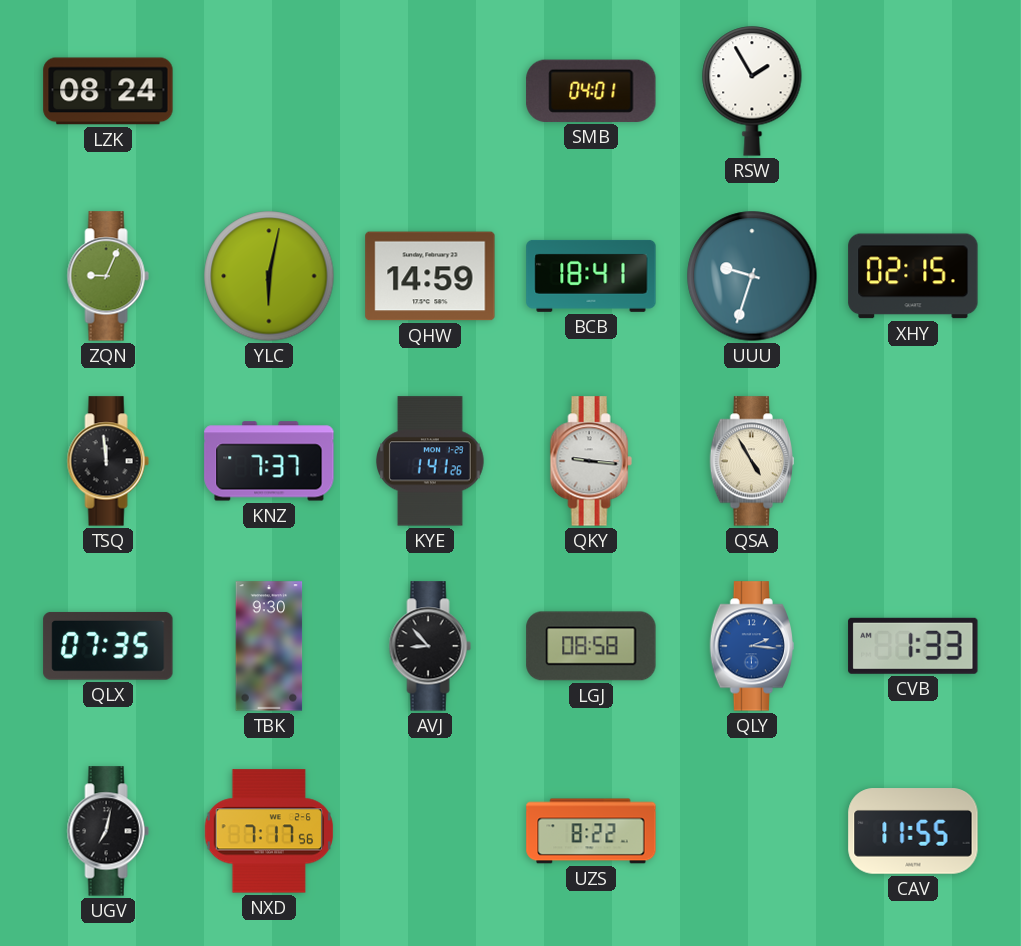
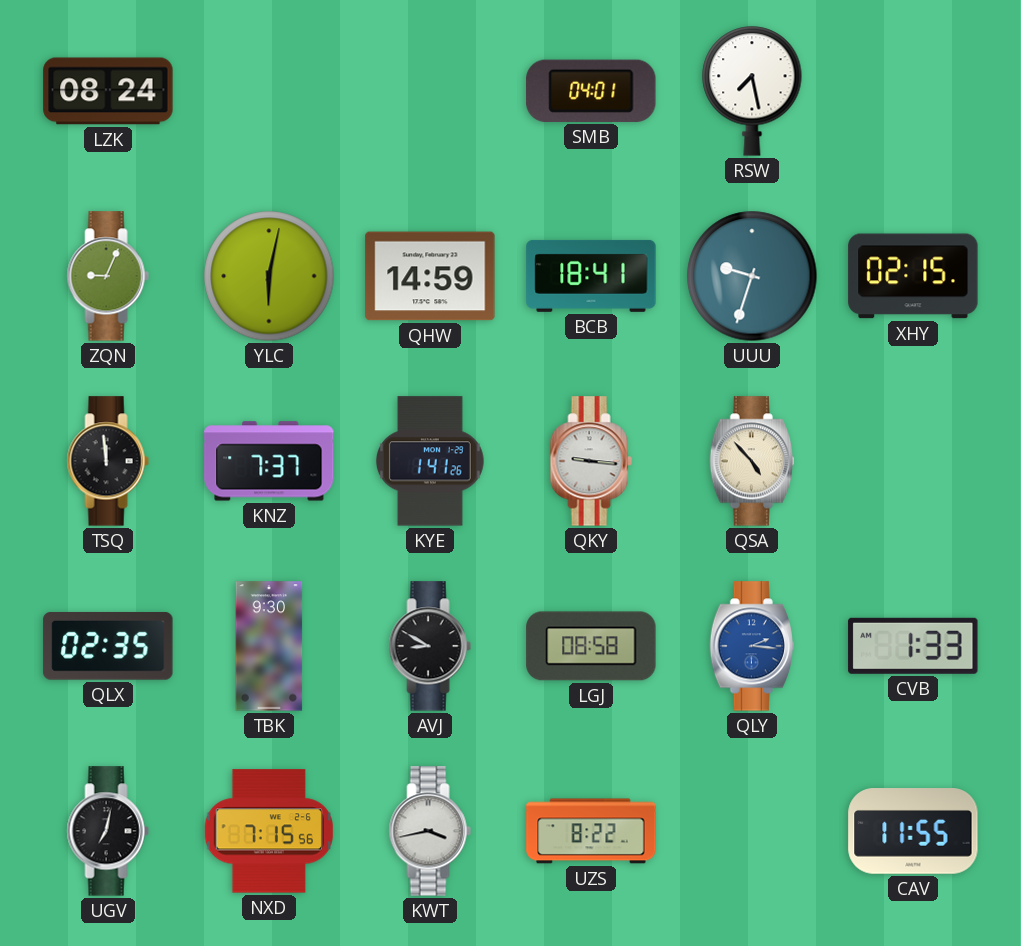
RSW: 1:55 -> 7:28 (752, 91)
QSA: 4:55 -> 4:53 (751, 461)
QLX: 07:35 -> 02:35 (108, 646)
AVJ: 8:53 -> 8:50 (430, 646)
NXD: 7:17 -> 7:15 (268, 831)
KWT: none -> 3:43 (430, 831)
